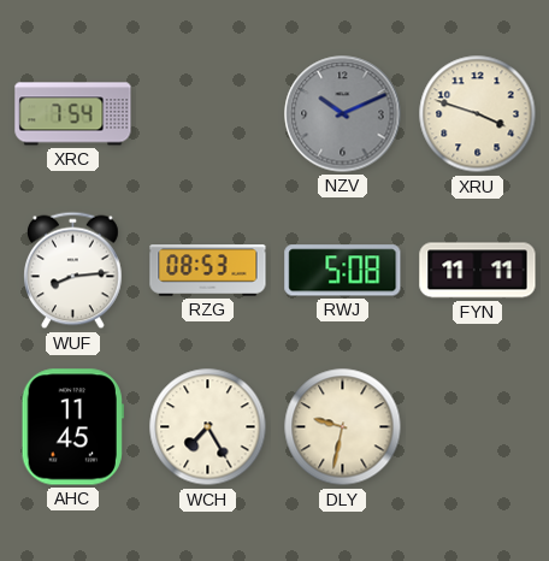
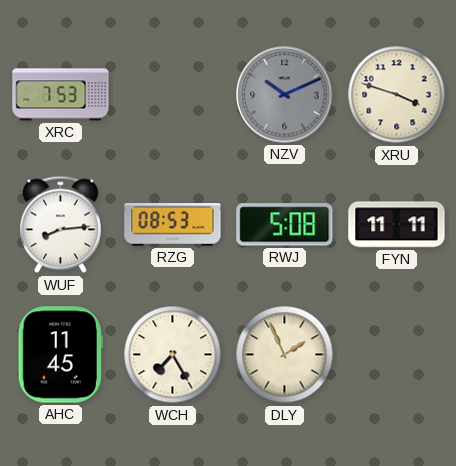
XRC: 7:54 -> 7:53 (61, 95)
DLY: 9:32 -> 1:56 (285, 355)
